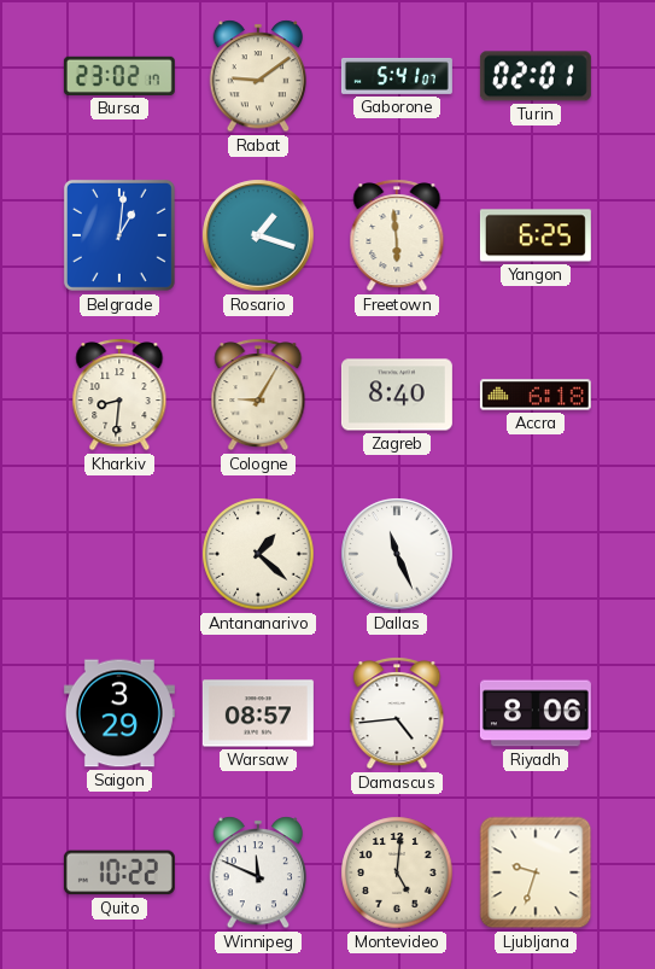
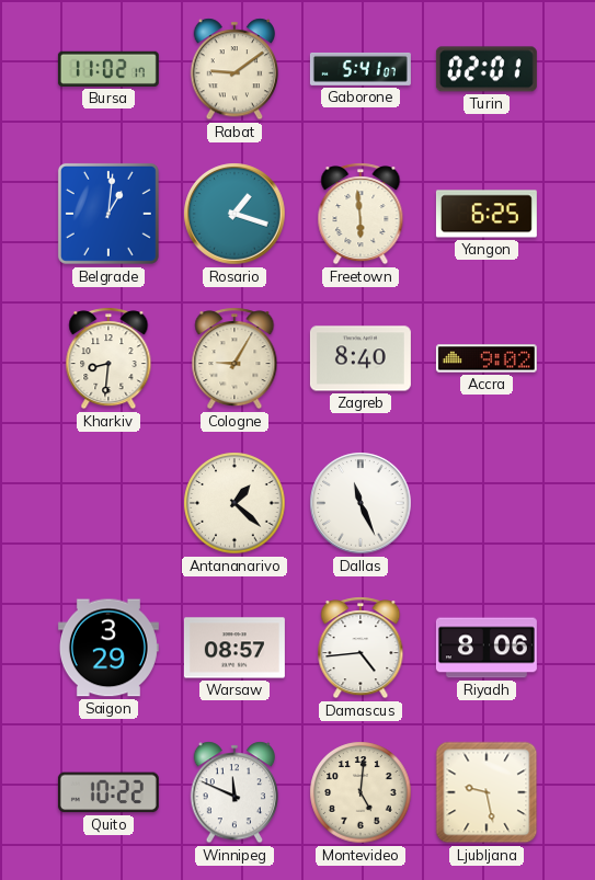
Bursa: 23:02 -> 11:02 (108, 69)
Accra: 6:18 -> 9:02 (487, 358)
Ljubljana: 9:33 -> 9:28 (487, 792)
